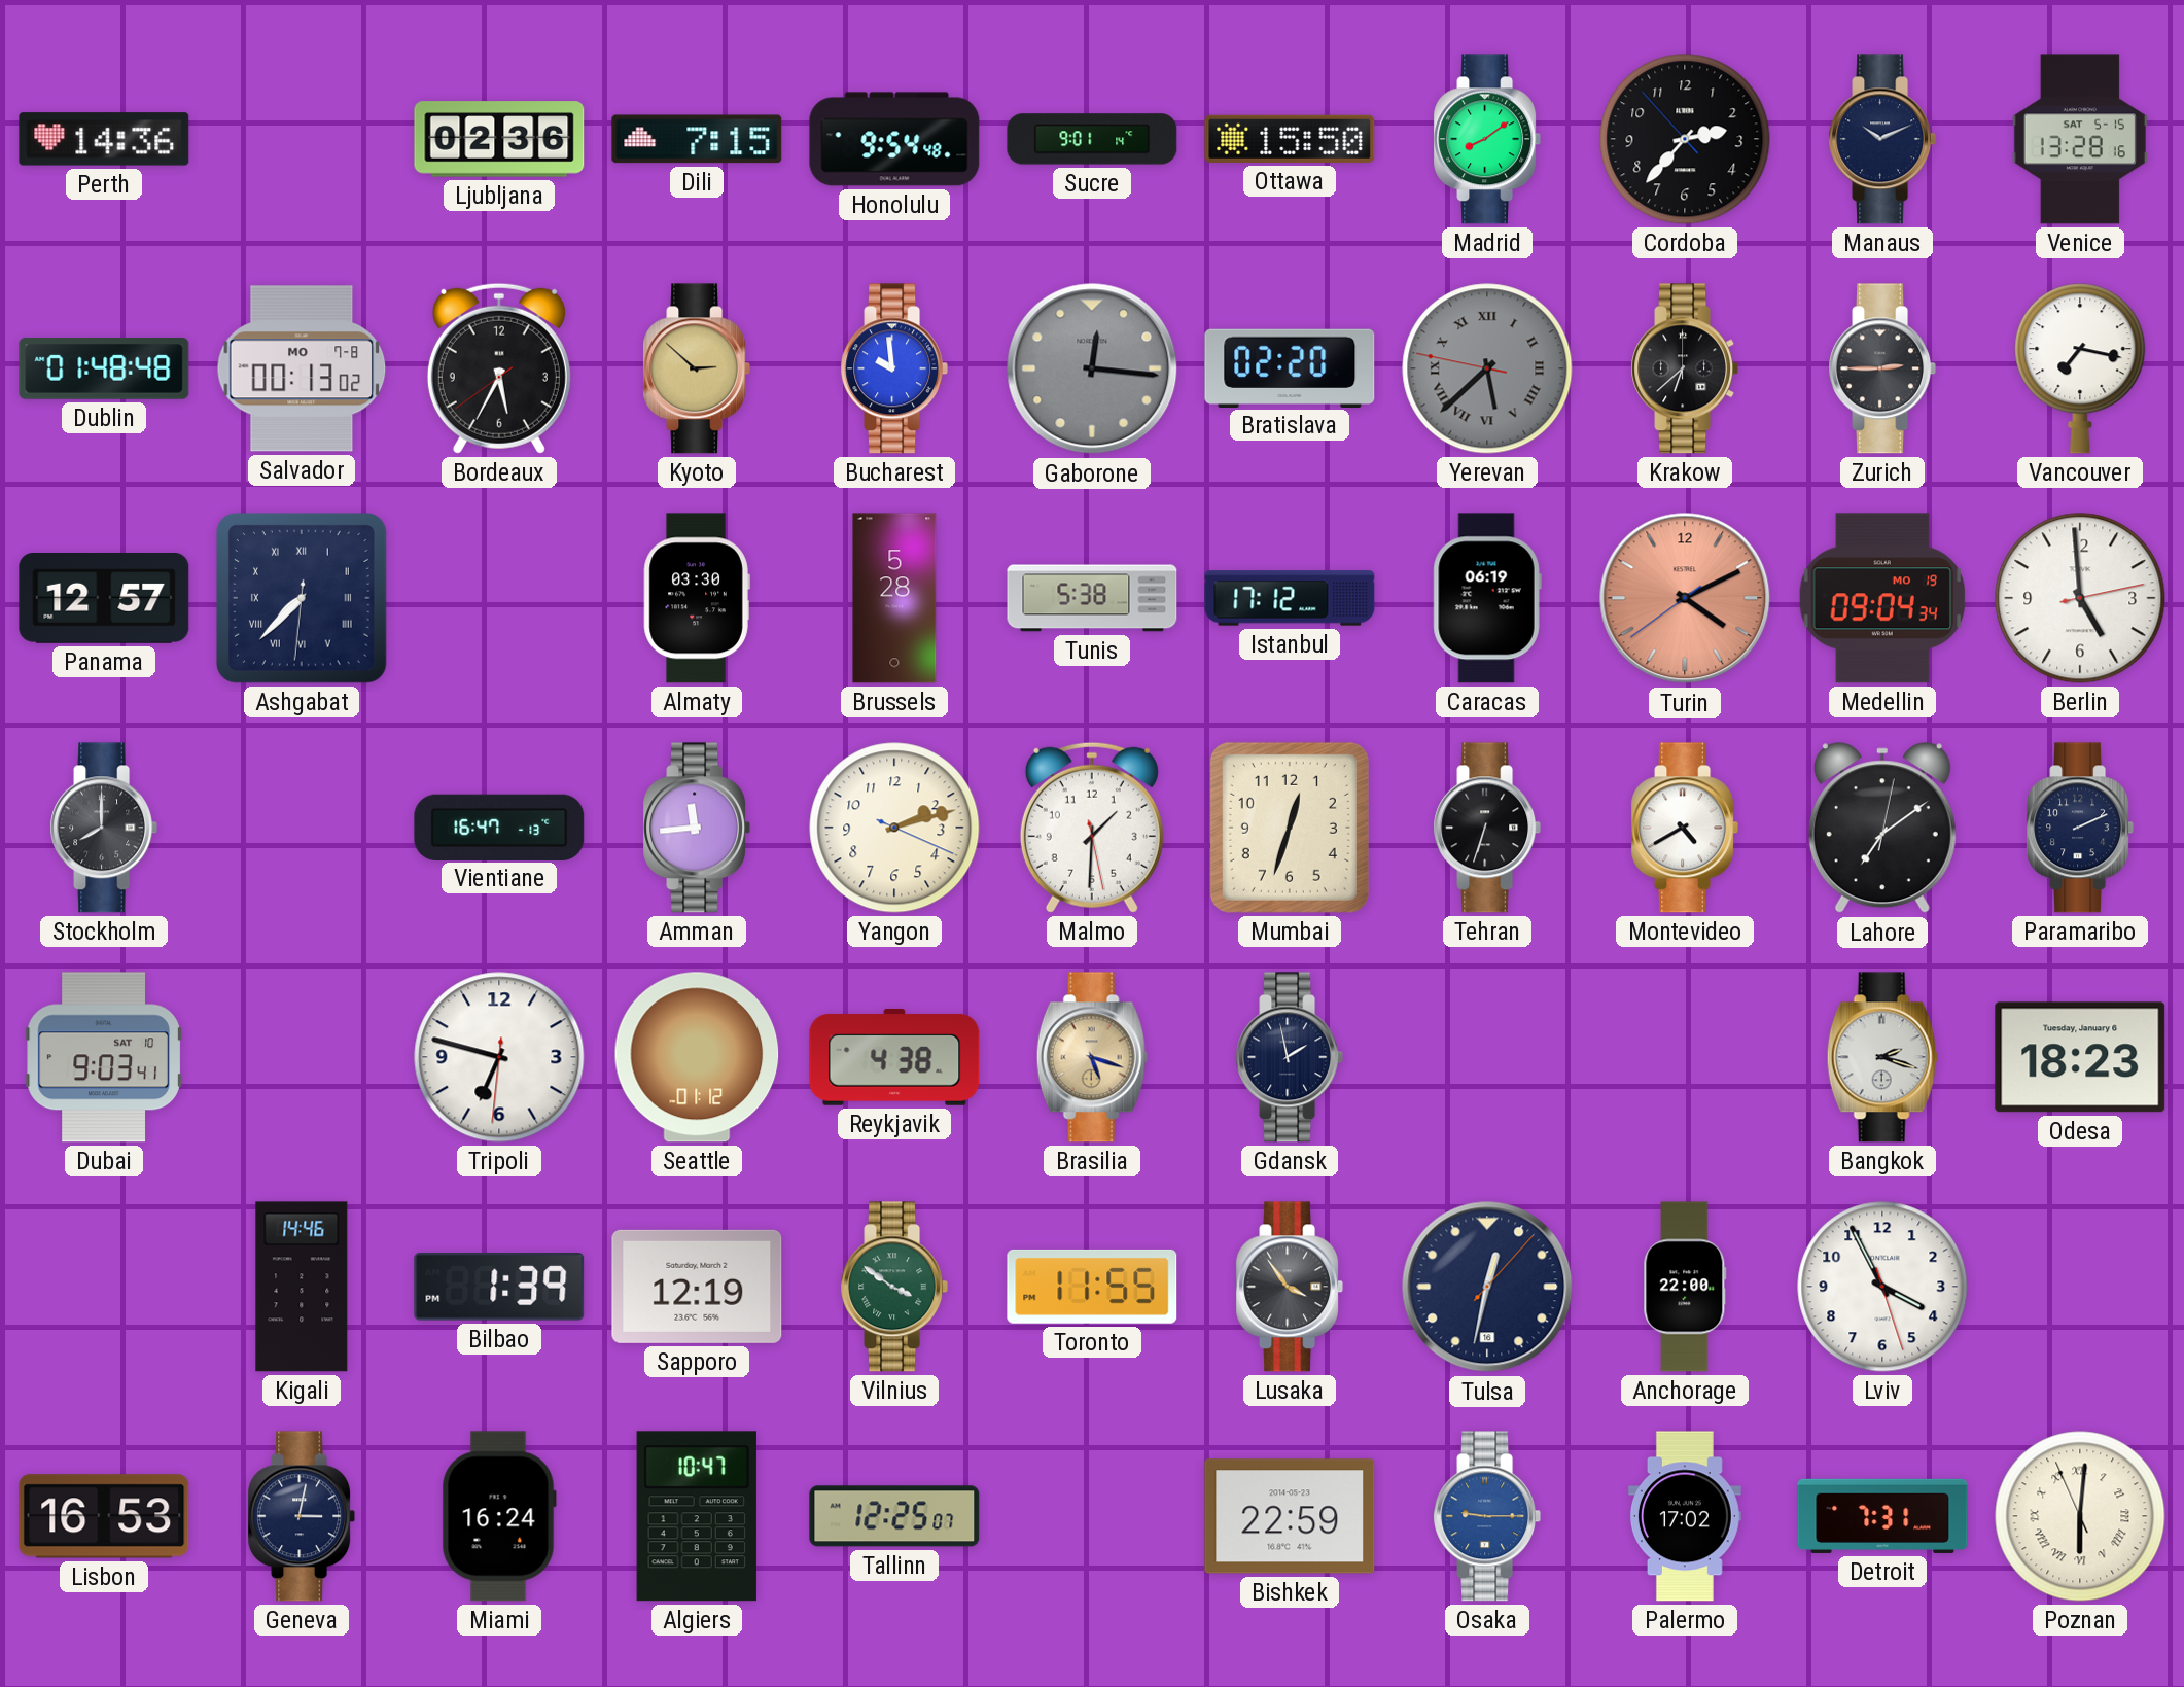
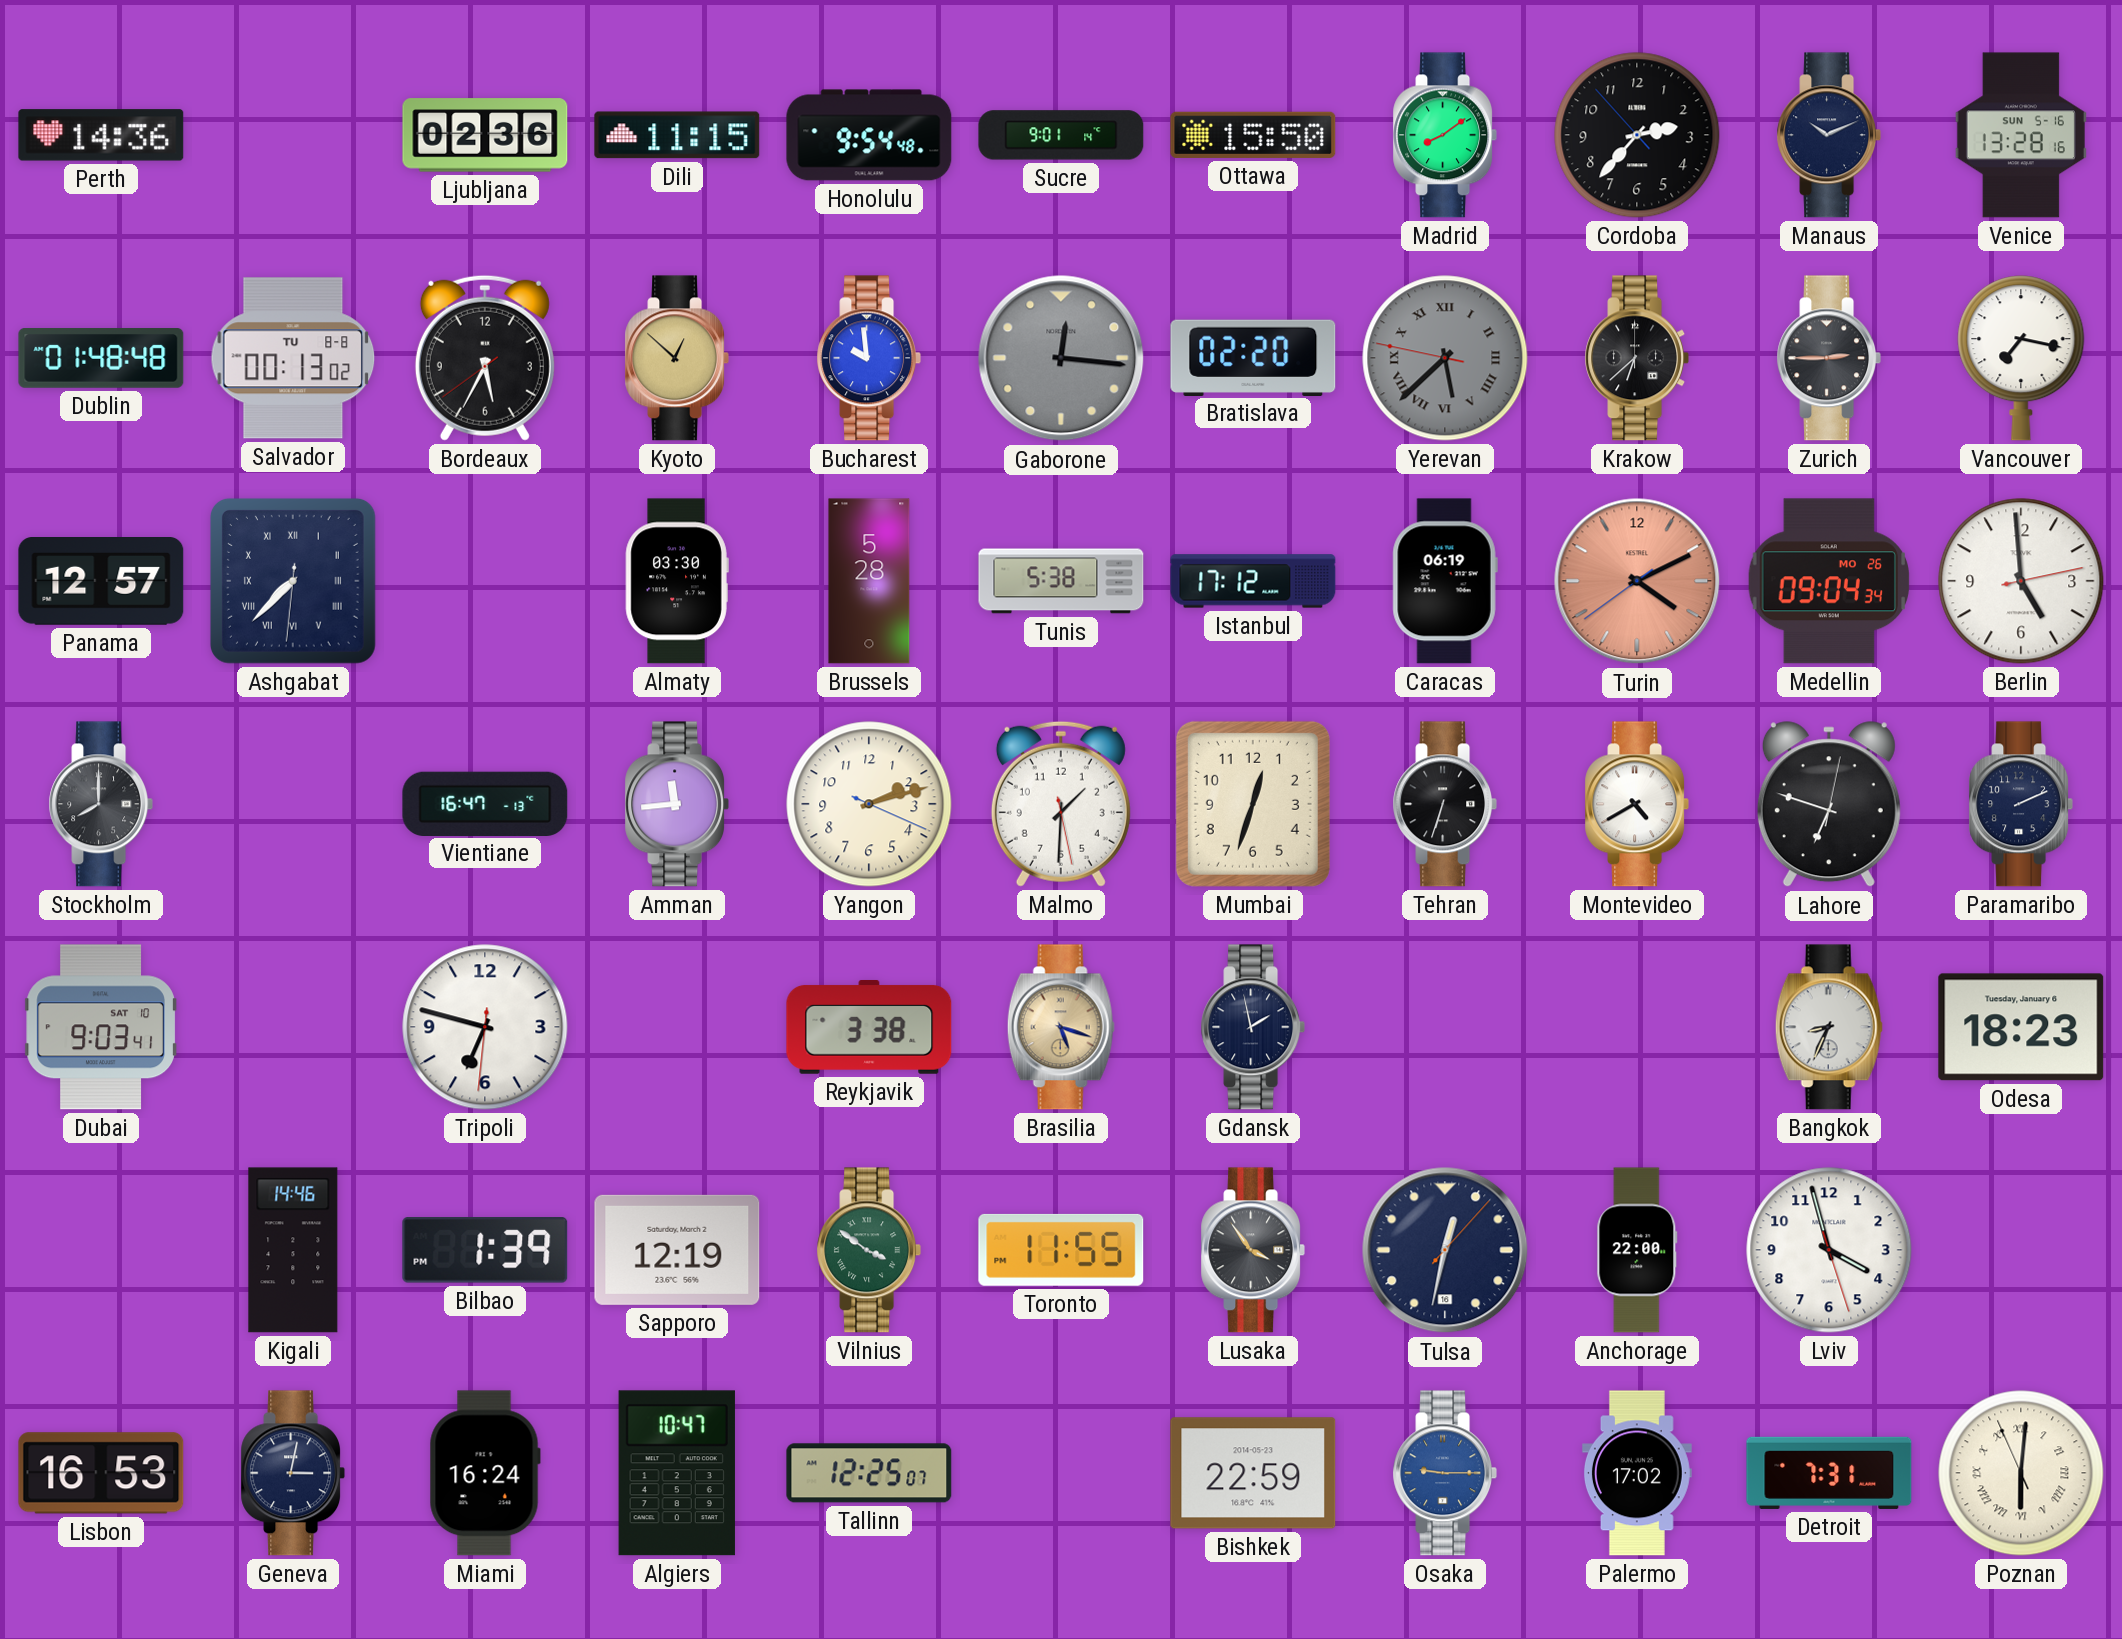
Dili: 7:15 -> 11:15 (677, 135)
Venice date: SAT 5-15 -> SUN 5-16 (2021, 135)
Salvador date: MO 7-8 -> TU 8-8 (293, 358)
Kyoto: 2:52 -> 12:52 (677, 358)
Medellin date: MO 19 -> MO 26 (1829, 581)
Lahore: 7:09 -> 6:48 (1829, 805)
Seattle: 01:12 -> none (697, 1057)
Reykjavik: 4:38 -> 3:38 (869, 1027)
Bangkok: 2:18 -> 8:34 (1829, 1027)
Lviv: 3:55 -> 3:57 (1829, 1250)
